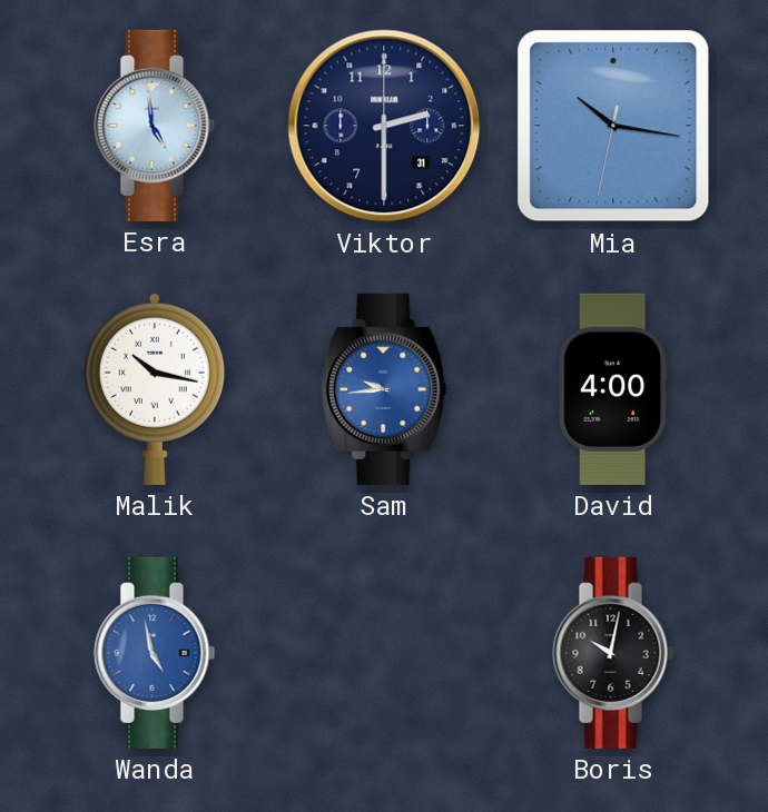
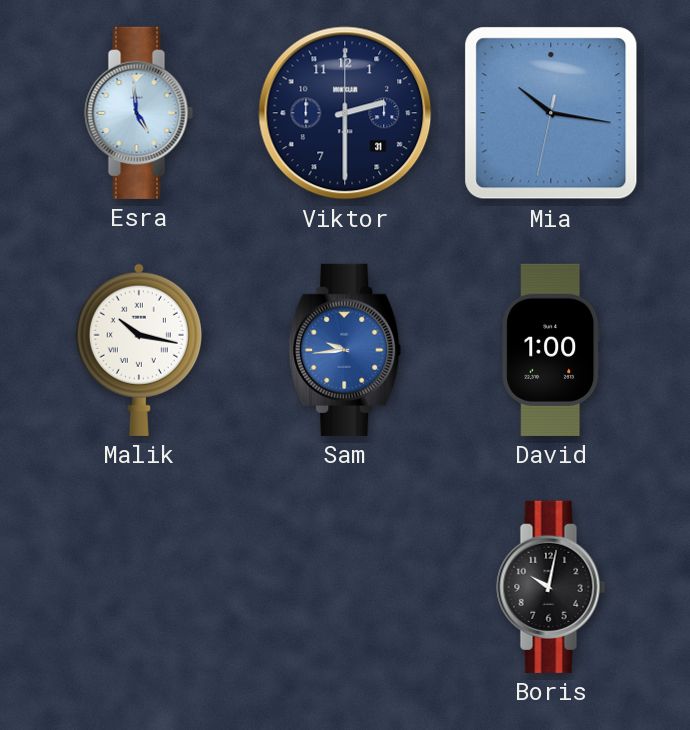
David: 4:00 -> 1:00 (551, 350)
Wanda: 4:58 -> none (155, 653)
